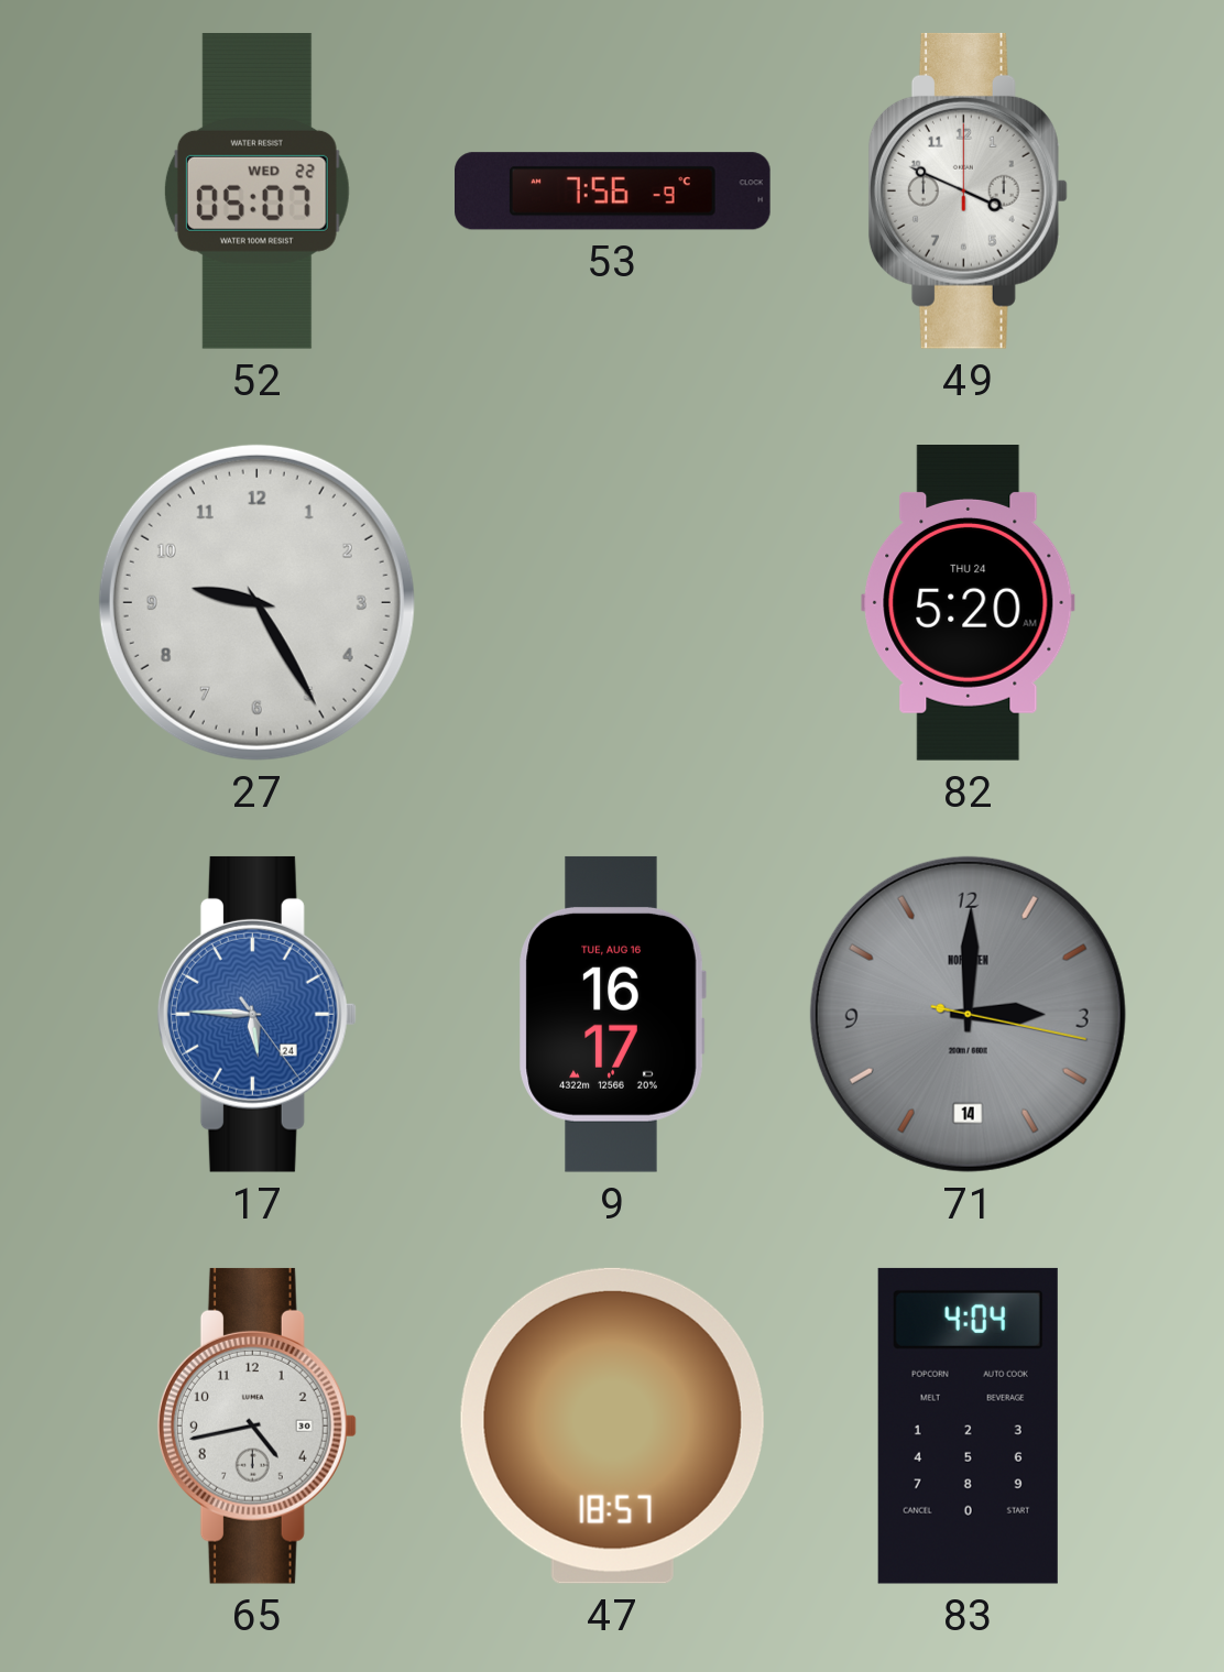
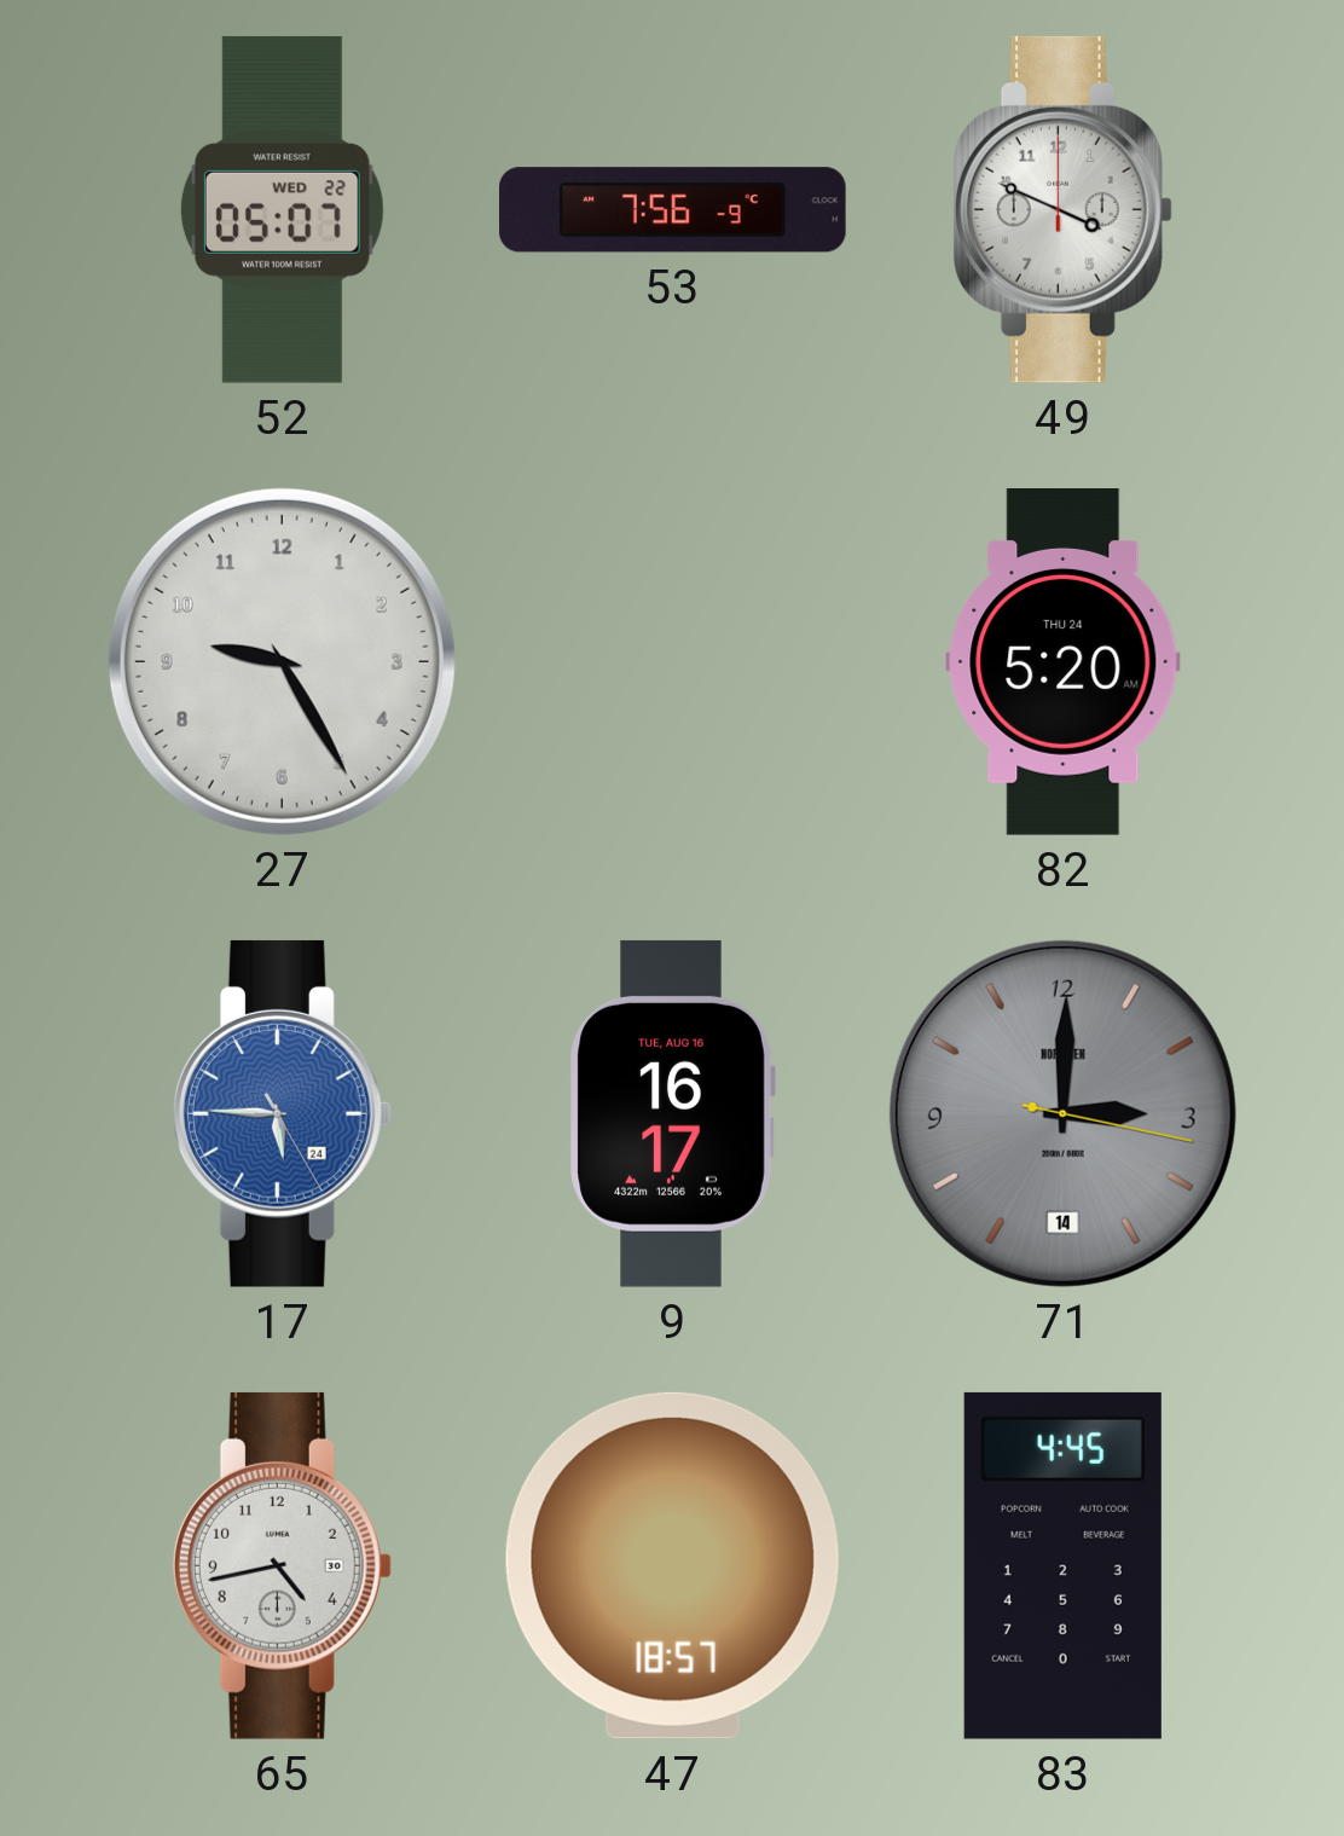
17: 5:45:24 -> 5:45:25 (282, 1113)
83: 4:04 -> 4:45 (1062, 1565)
